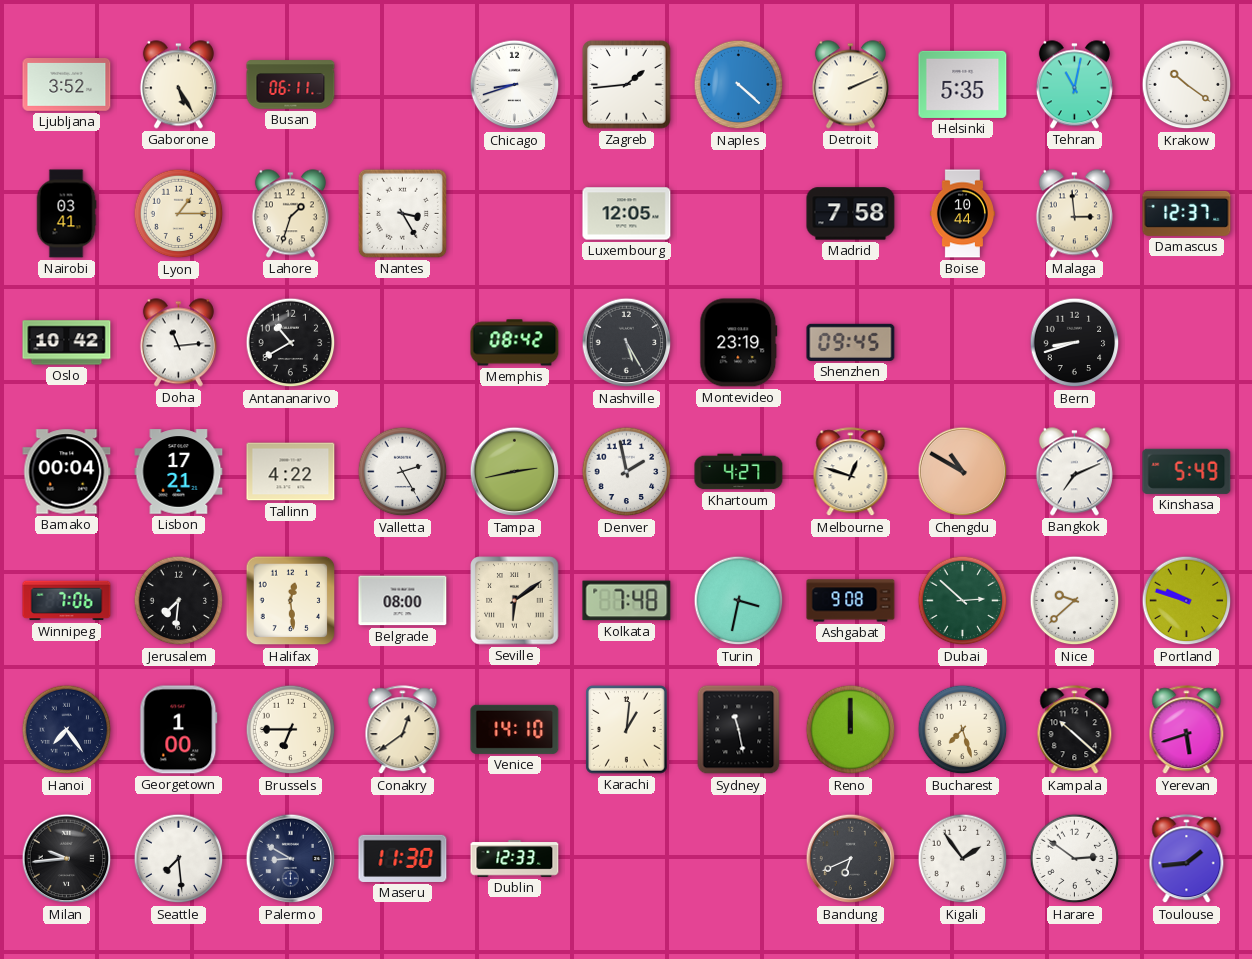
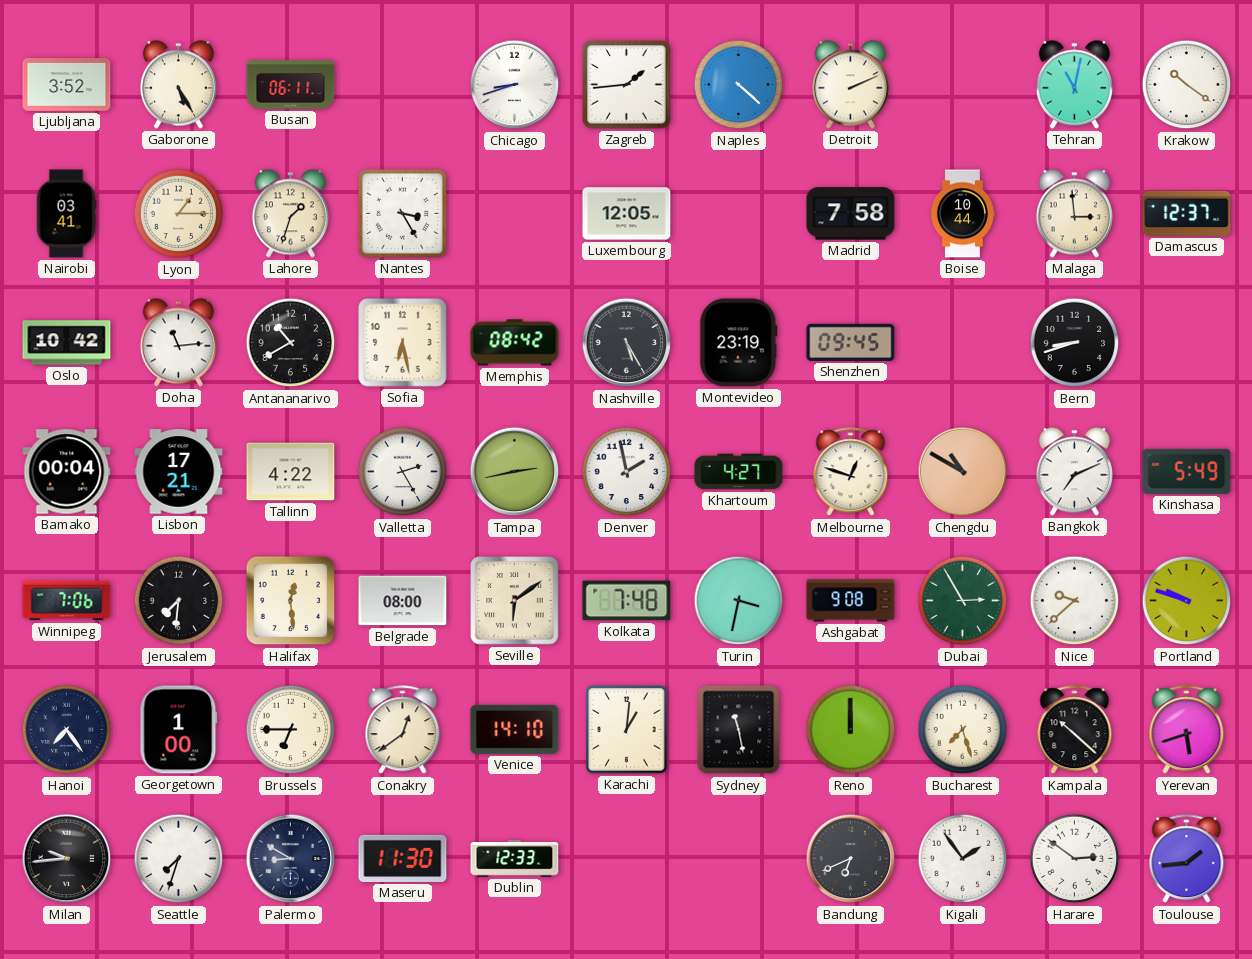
Helsinki: 5:35 -> none (963, 84)
Sofia: none -> 6:28 (403, 343)
Dubai: 2:52 -> 2:55 (963, 601)
Seattle: 7:29 -> 7:33 (179, 859)
